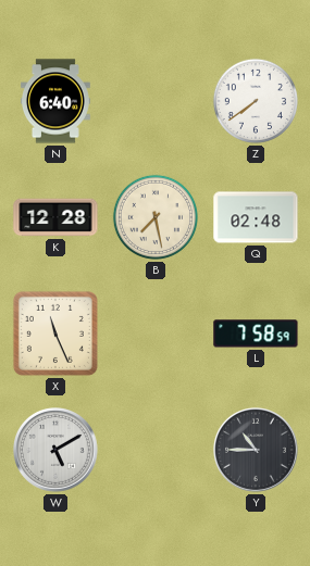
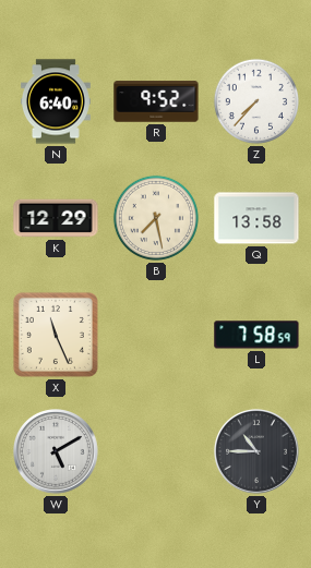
R: none -> 9:52 (156, 101)
Z: 7:39 -> 7:37 (256, 101)
K: 12:28 -> 12:29 (56, 218)
Q: 02:48 -> 13:58 (256, 218)
